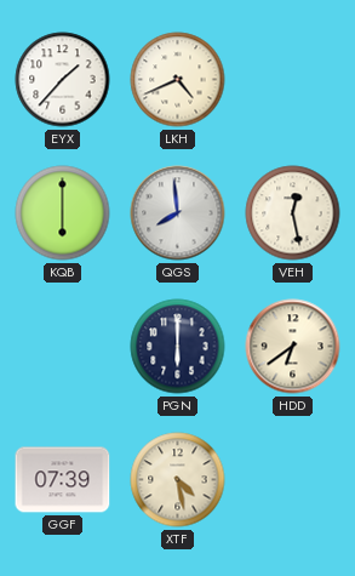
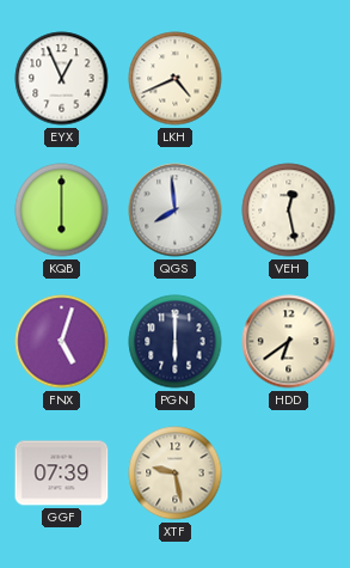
EYX: 1:37 -> 12:56 (62, 79)
FNX: none -> 5:03 (62, 342)
XTF: 4:28 -> 9:28 (176, 474)
